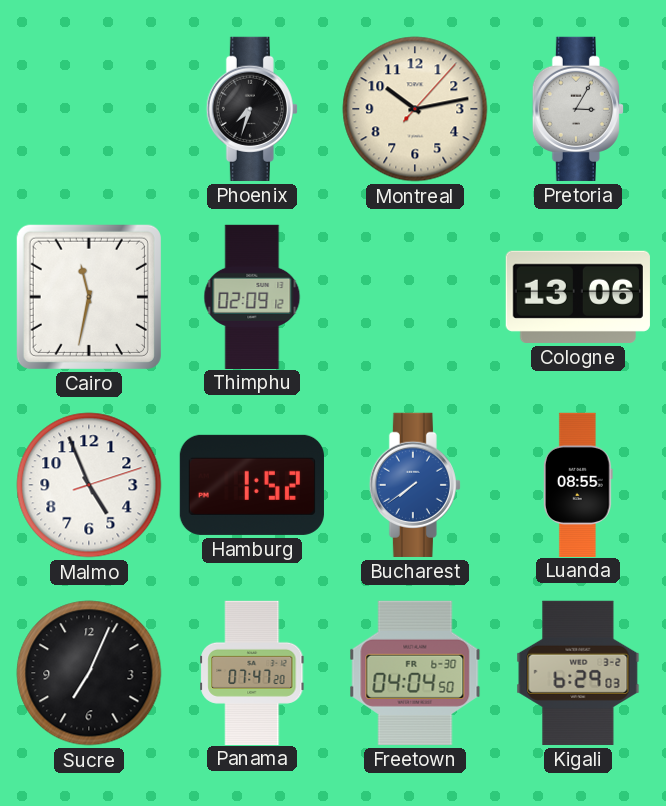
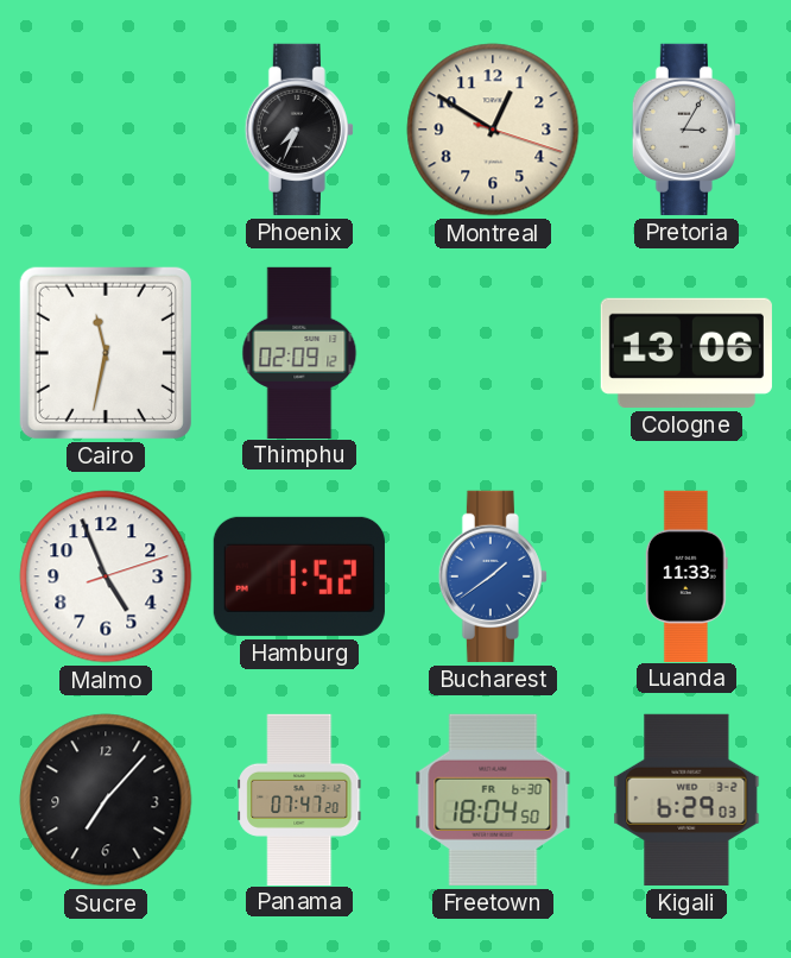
Phoenix: 7:33 -> 7:34 (299, 130)
Montreal: 10:13 -> 12:50 (493, 130)
Bucharest: 7:39 -> 1:39 (493, 576)
Luanda: 08:55 -> 11:33 (686, 575)
Sucre: 7:04 -> 7:07 (106, 800)
Freetown: 04:04 -> 18:04 (493, 800)
